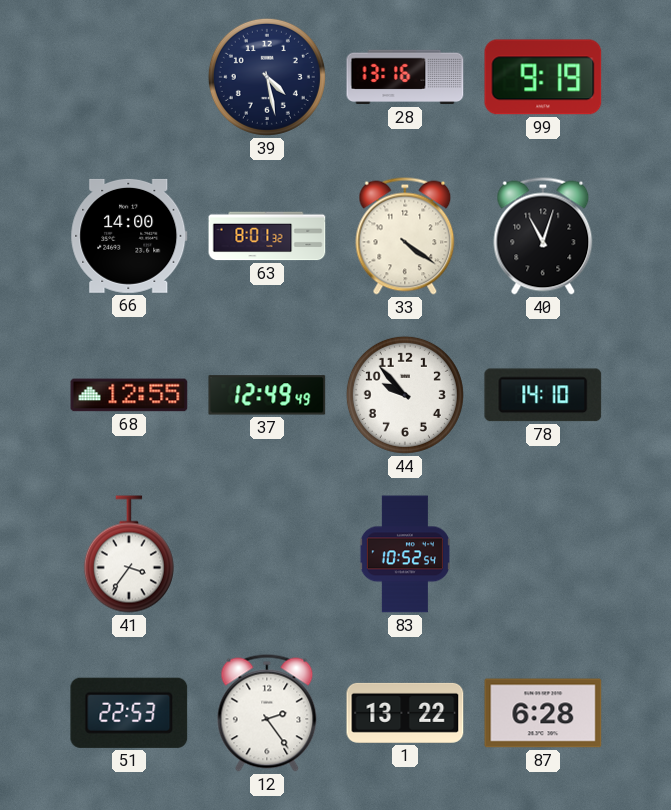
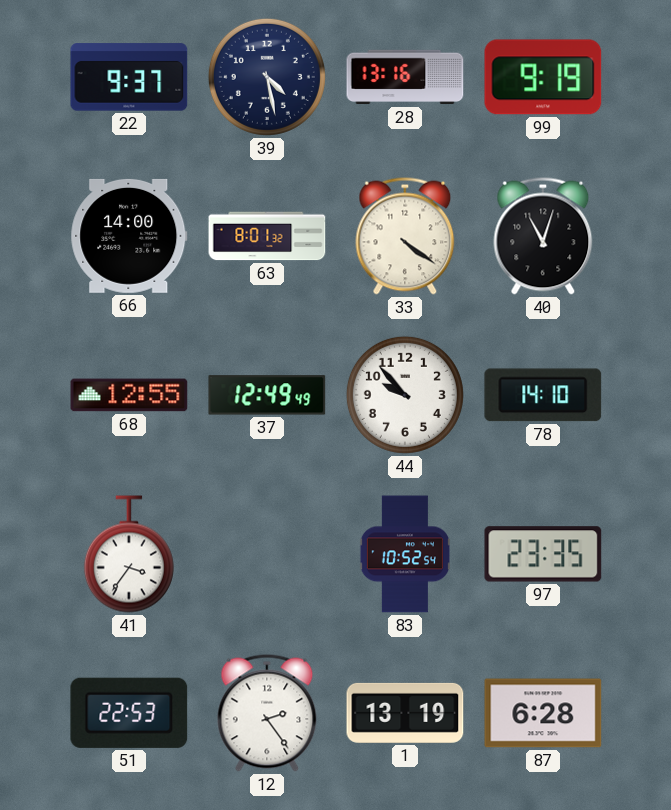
22: none -> 9:37 (129, 77)
97: none -> 23:35 (543, 554)
1: 13:22 -> 13:19 (405, 713)
